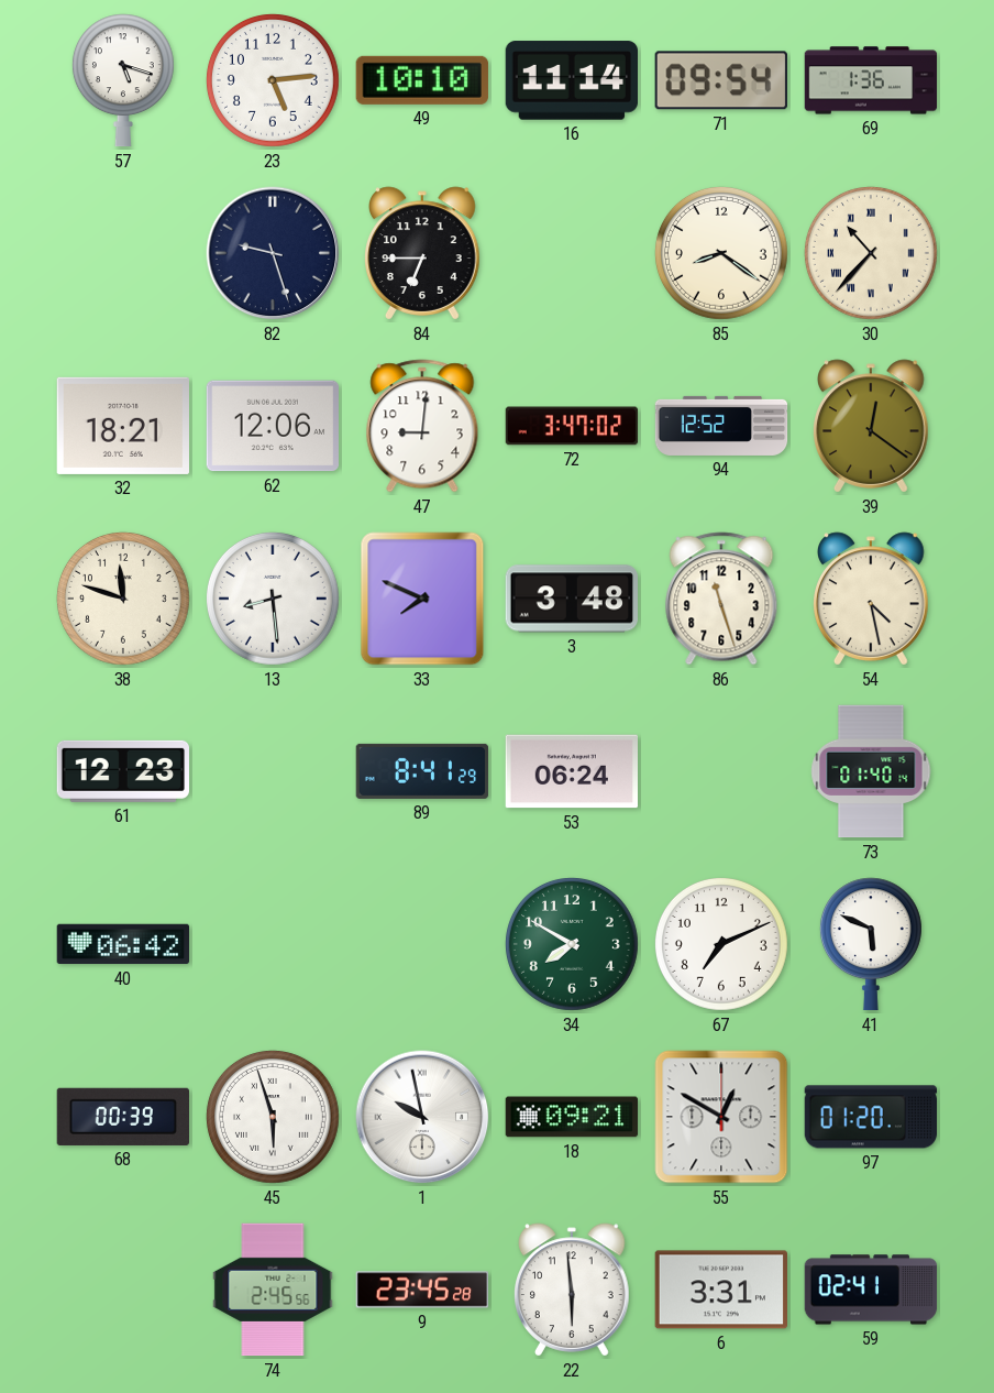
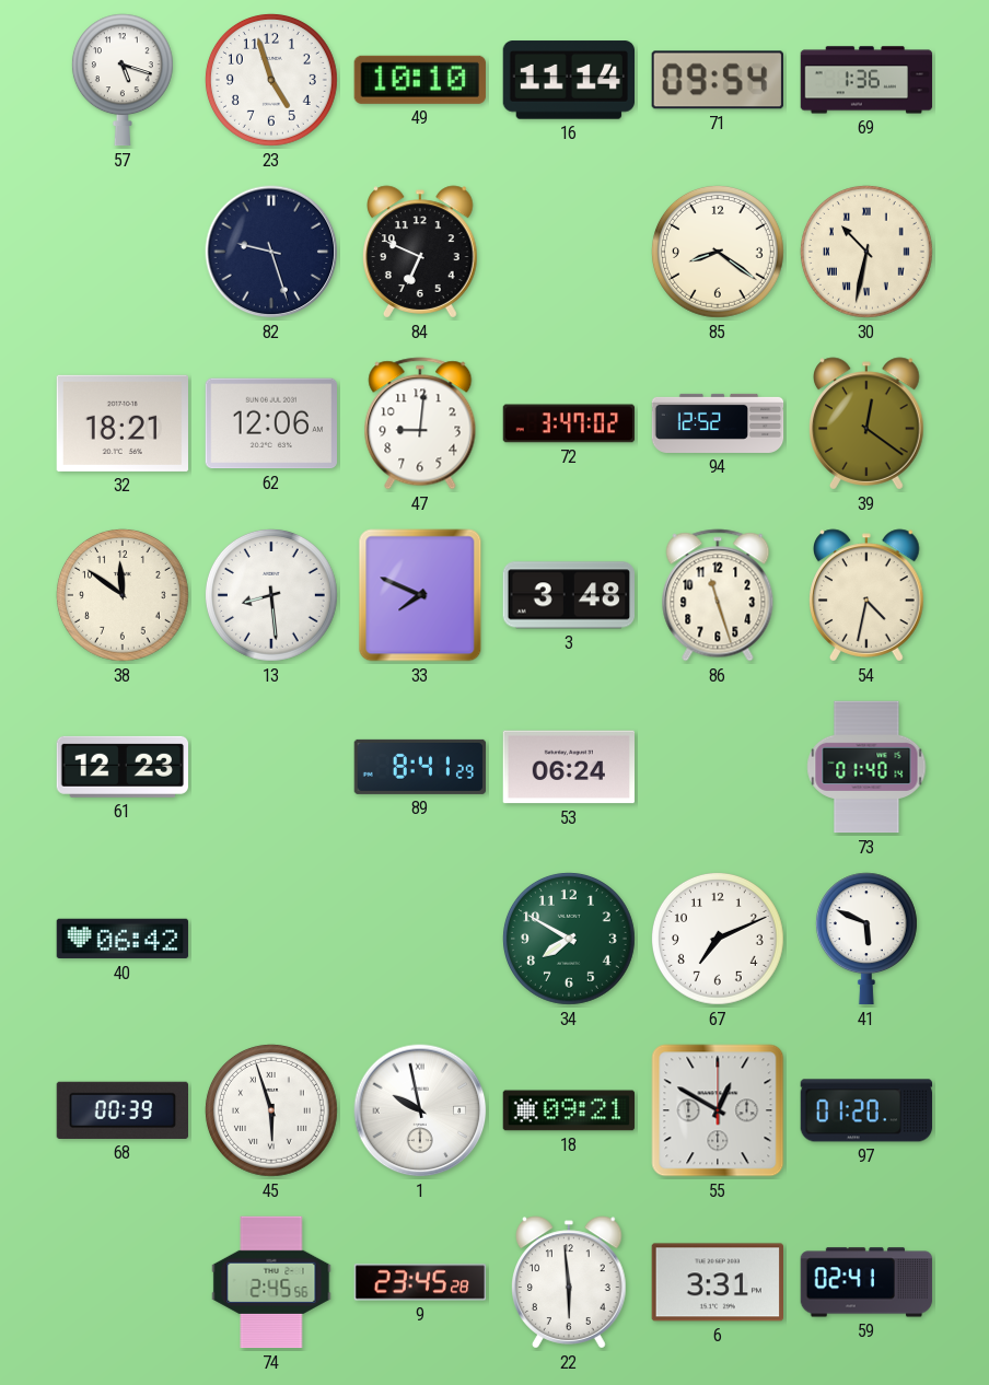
23: 5:14 -> 4:57 (271, 80)
84: 6:45 -> 6:49 (421, 252)
30: 10:37 -> 10:32 (866, 252)
38: 11:48 -> 11:51 (123, 595)
54: 4:28 -> 4:32 (868, 595)
